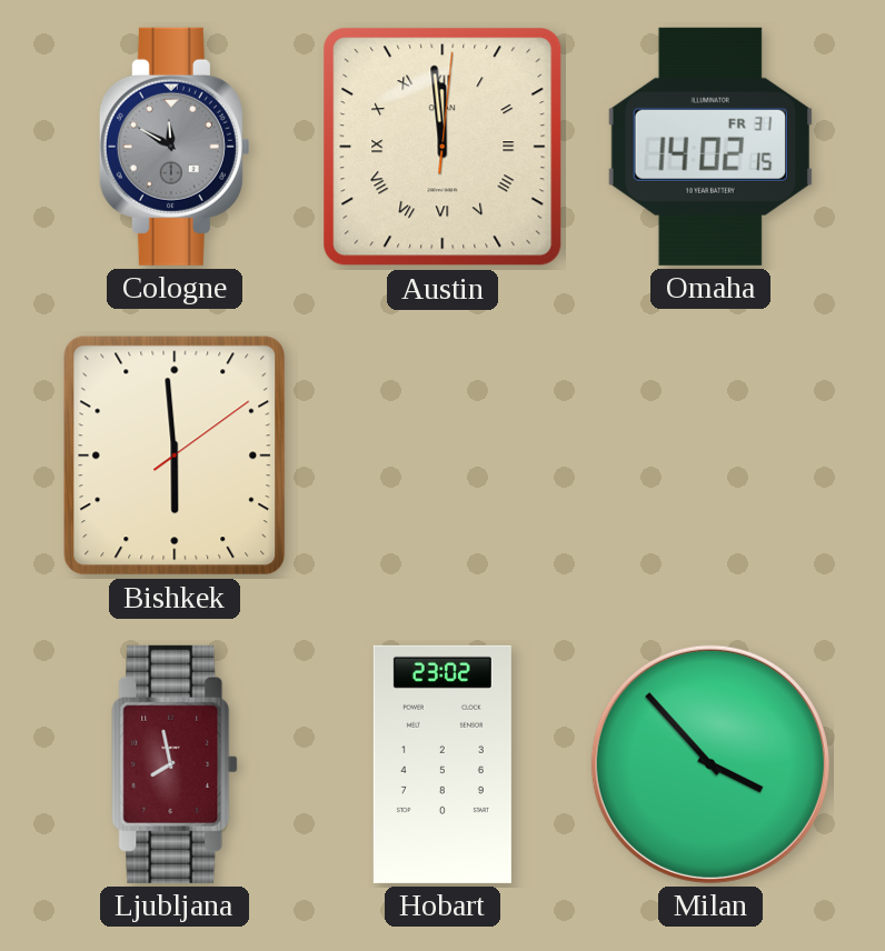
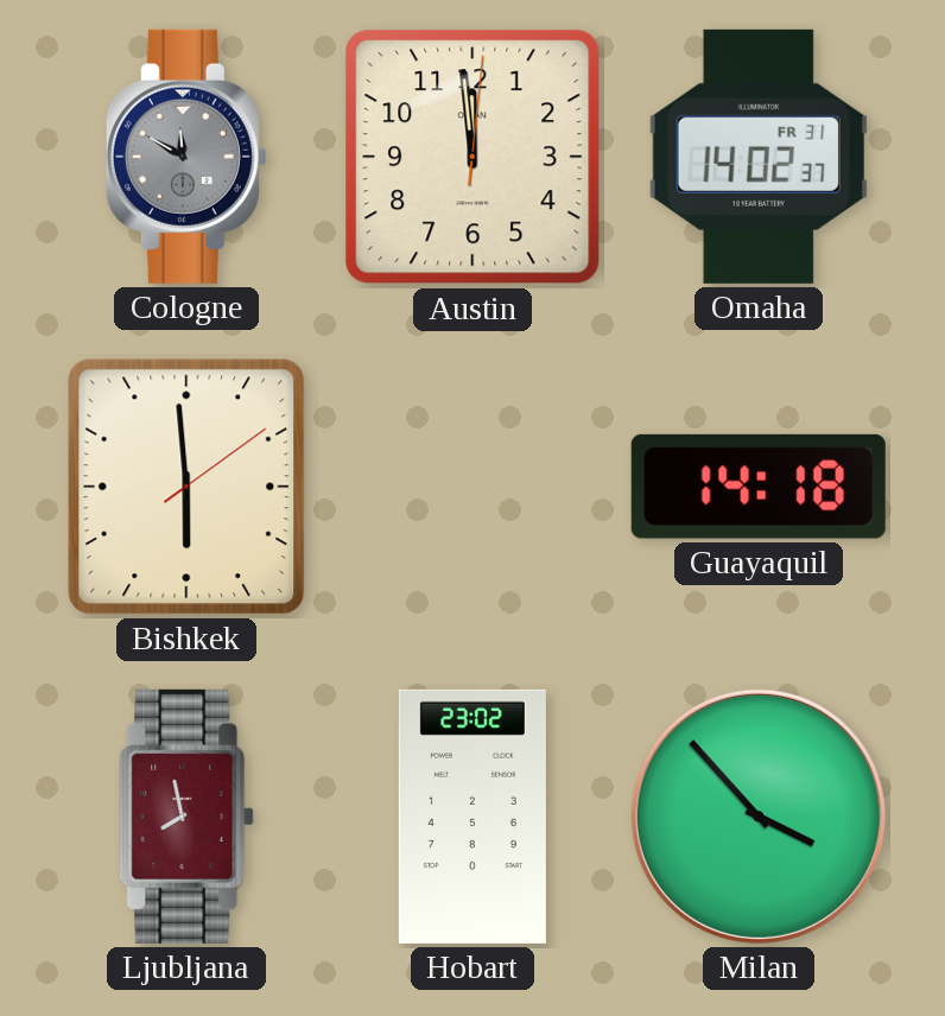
Austin numerals: Roman -> Arabic (472, 157)
Omaha: 14:02:15 -> 14:02:37 (757, 157)
Guayaquil: none -> 14:18 (759, 487)
